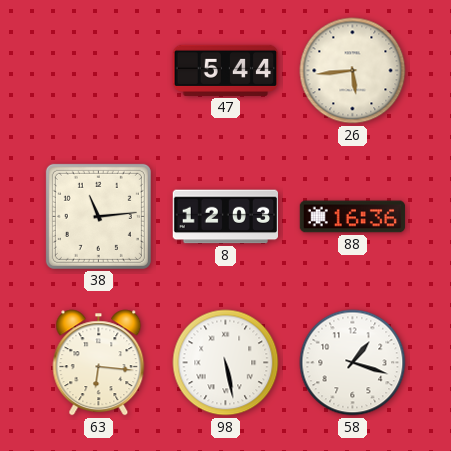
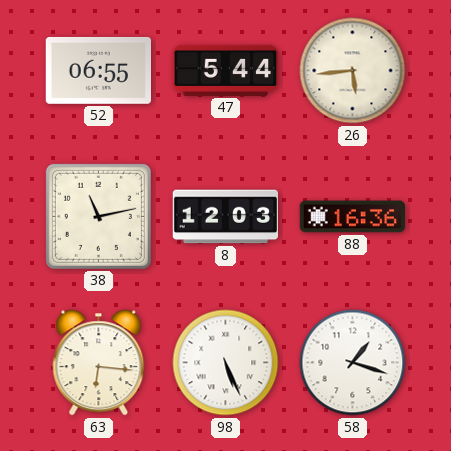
52: none -> 06:55 (98, 70)
38: 11:14 -> 11:13 (98, 216)
98: 5:28 -> 5:26 (226, 363)
